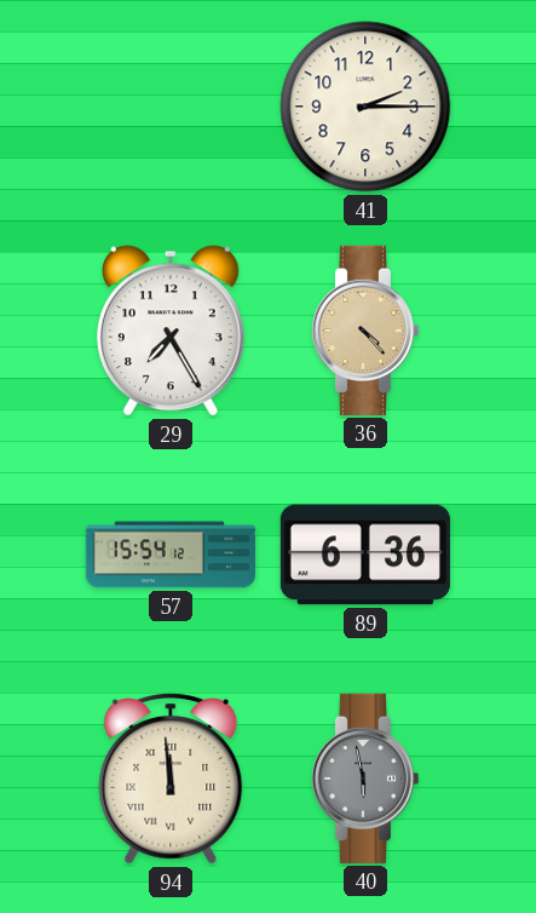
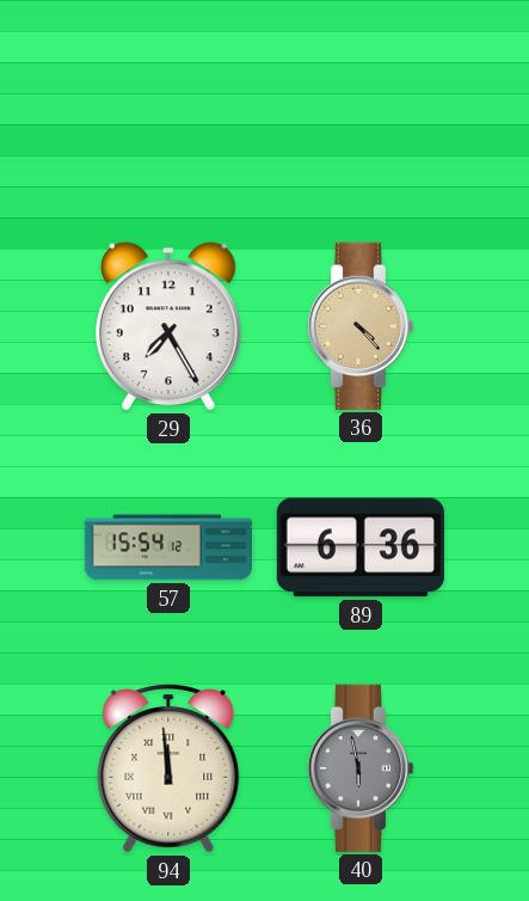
41: 2:15 -> none (365, 107)
